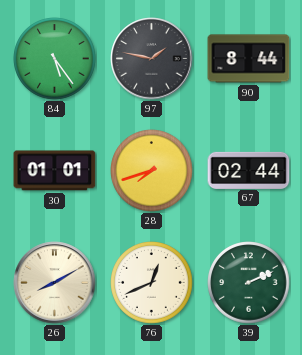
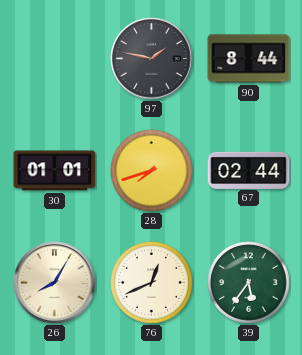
84: 5:24 -> none (55, 59)
26: 8:10 -> 8:05 (55, 283)
39: 2:11 -> 5:36 (249, 283)
